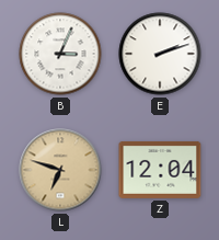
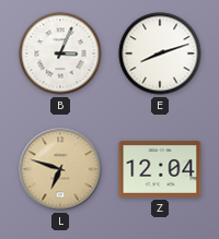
E: 2:12 -> 8:12 (160, 53)
